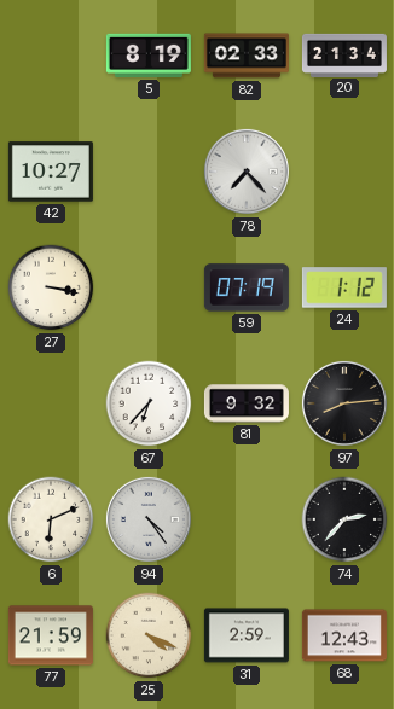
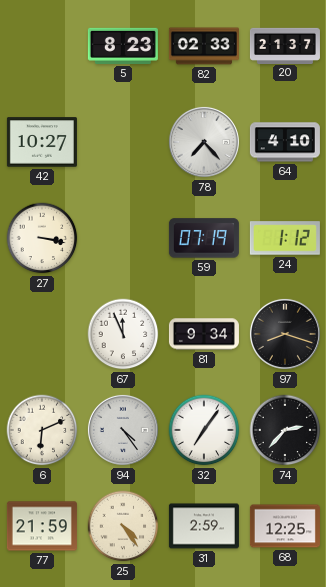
5: 8:19 -> 8:23 (123, 46)
20: 21:34 -> 21:37 (285, 45)
64: none -> 4:10 (285, 142)
67: 6:37 -> 11:56 (123, 334)
81: 9:32 -> 9:34 (204, 334)
97: 8:14 -> 8:18 (285, 334)
32: none -> 7:06 (204, 430)
25: 4:19 -> 4:24 (123, 526)
68: 12:43 -> 12:25 (285, 526)
